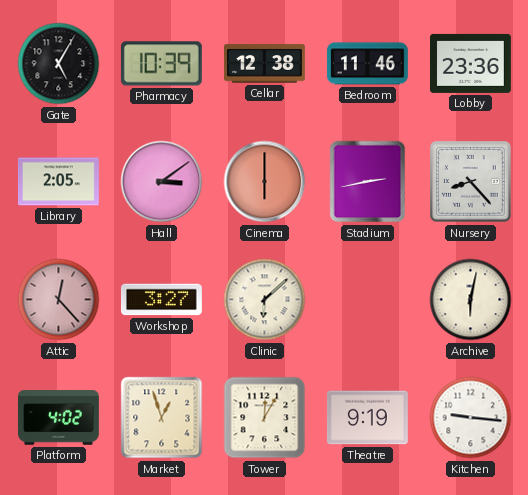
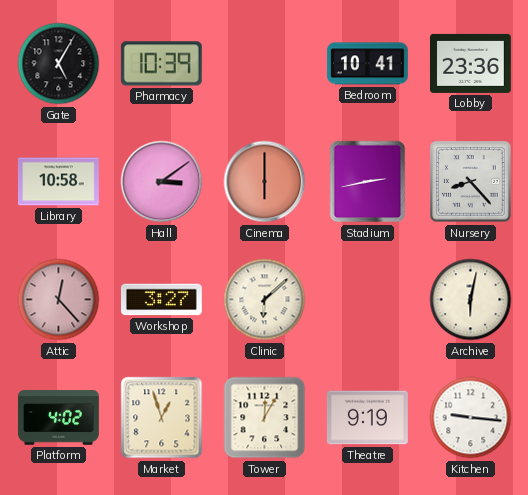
Cellar: 12:38 -> none (265, 64)
Bedroom: 11:46 -> 10:41 (367, 64)
Library: 2:05 -> 10:58 (58, 182)
